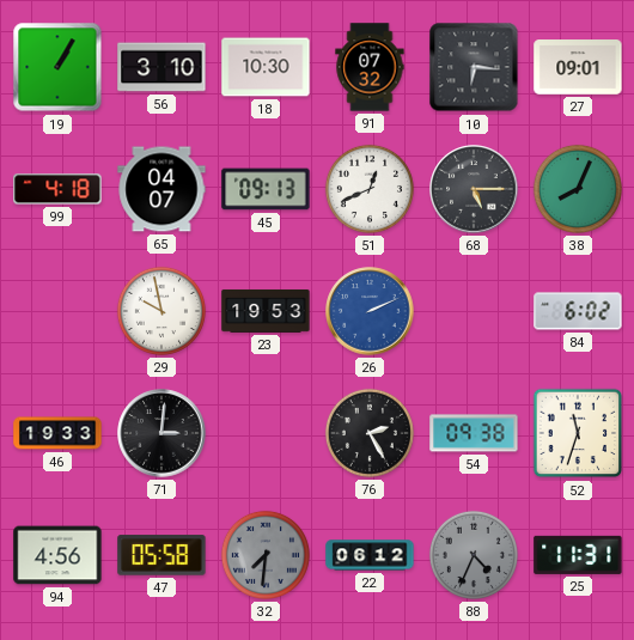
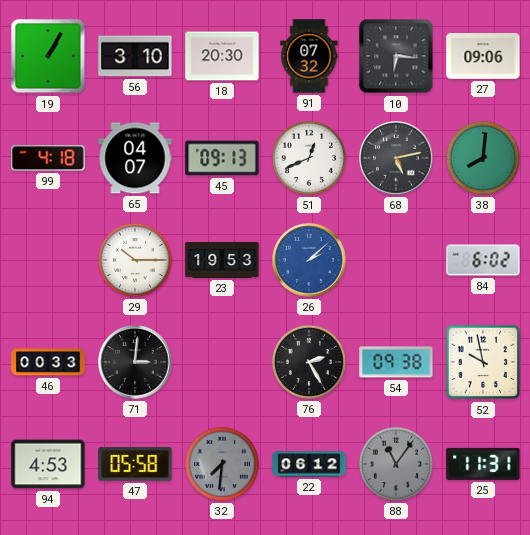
18: 10:30 -> 20:30 (222, 56)
27: 09:01 -> 09:06 (483, 57)
68: 5:15 -> 5:13 (396, 158)
38: 8:04 -> 8:01 (483, 158)
29: 9:58 -> 10:15 (135, 260)
26: 2:11 -> 2:08 (309, 260)
46: 19:33 -> 00:33 (48, 362)
52: 11:33 -> 9:58 (483, 362)
94: 4:56 -> 4:53 (48, 464)
88: 4:34 -> 11:06 (396, 464)
